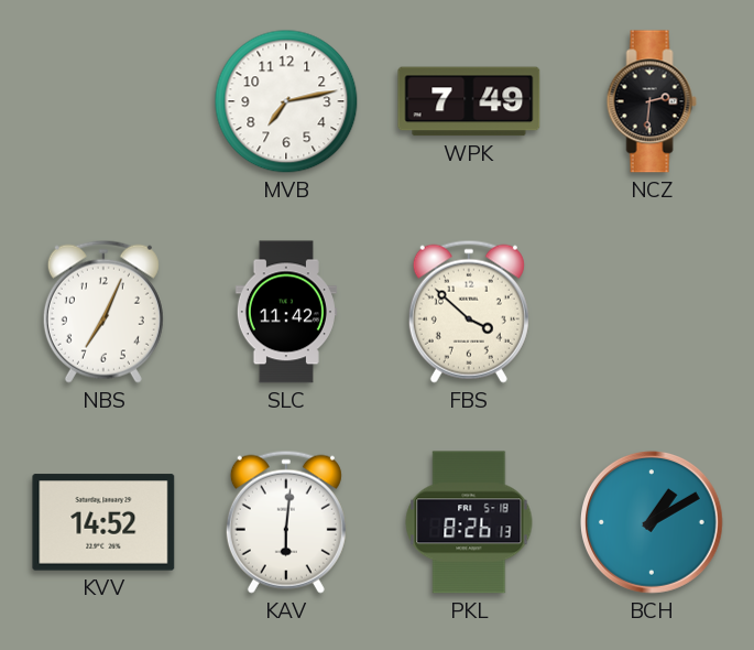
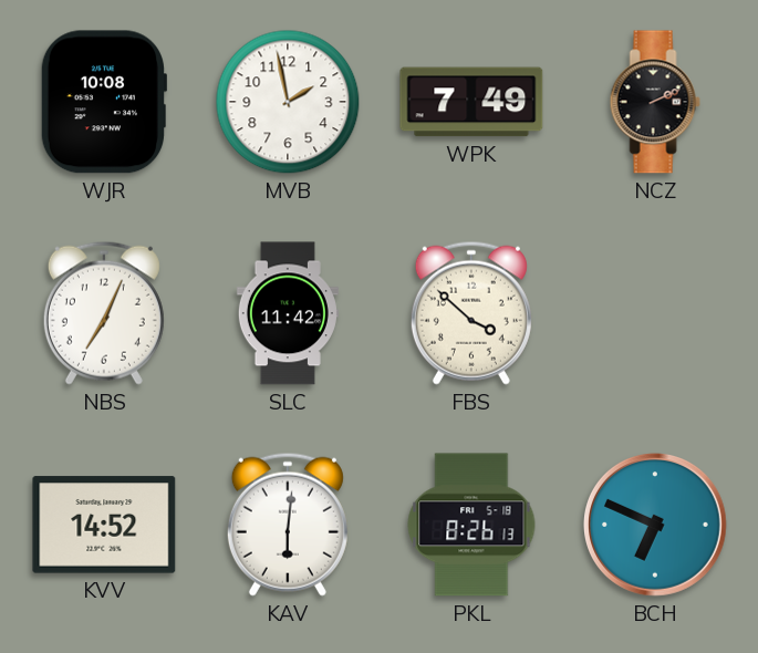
WJR: none -> 10:08 (104, 102)
MVB: 7:13 -> 1:58 (288, 102)
NCZ: 2:31 -> 2:11 (655, 102)
BCH: 1:10 -> 6:49 (656, 526)
